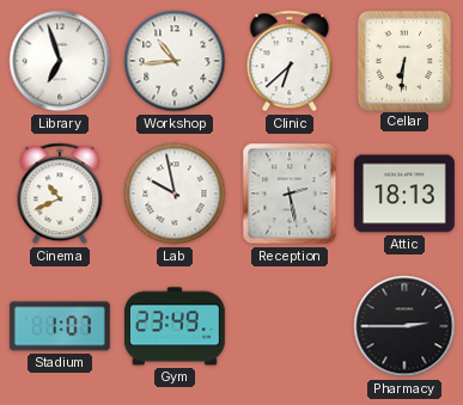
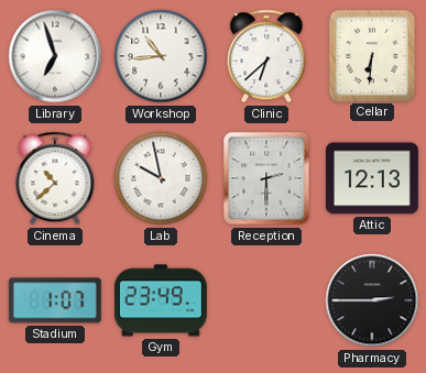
Cinema: 10:41 -> 10:38 (55, 178)
Reception: 2:28 -> 2:30 (266, 178)
Attic: 18:13 -> 12:13 (372, 178)
